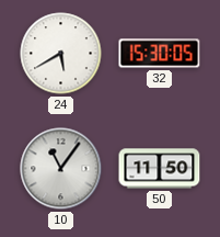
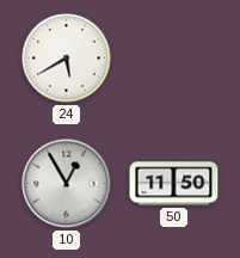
32: 15:30 -> none (160, 54)
10: 11:06 -> 12:55 (67, 184)
